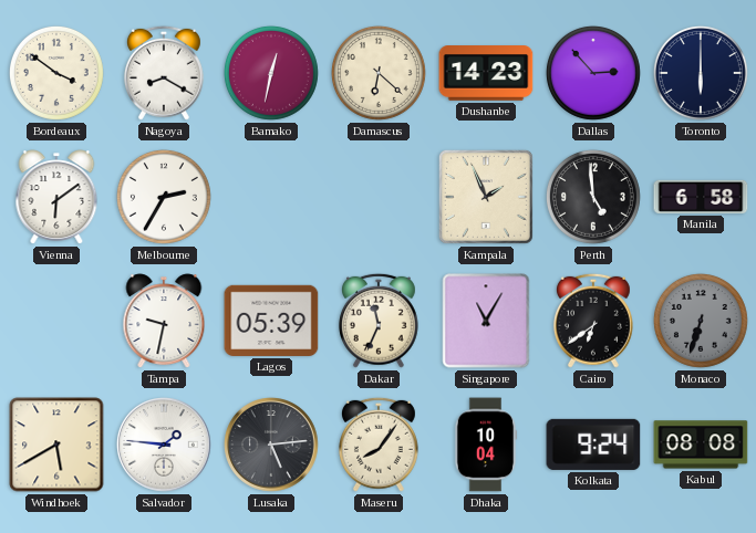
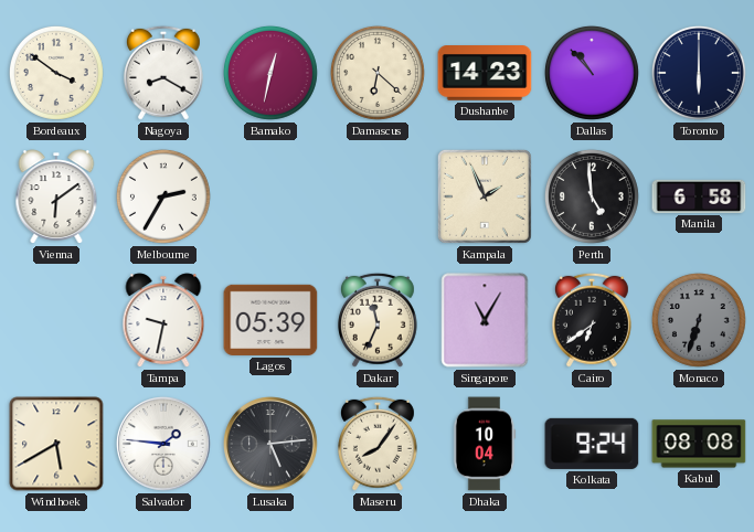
Dallas: 2:53 -> 10:53 (592, 73)
